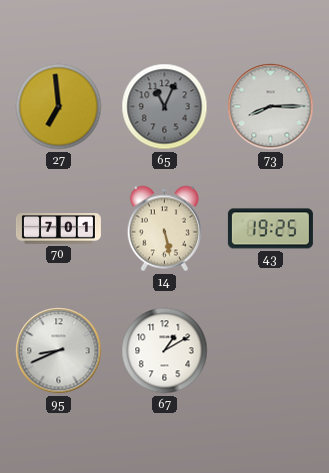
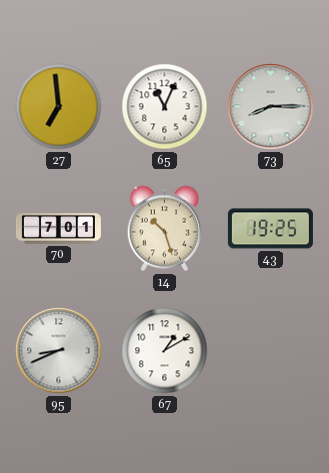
65 dial: grey -> white (165, 107)
14: 5:28 -> 10:27 (164, 229)
